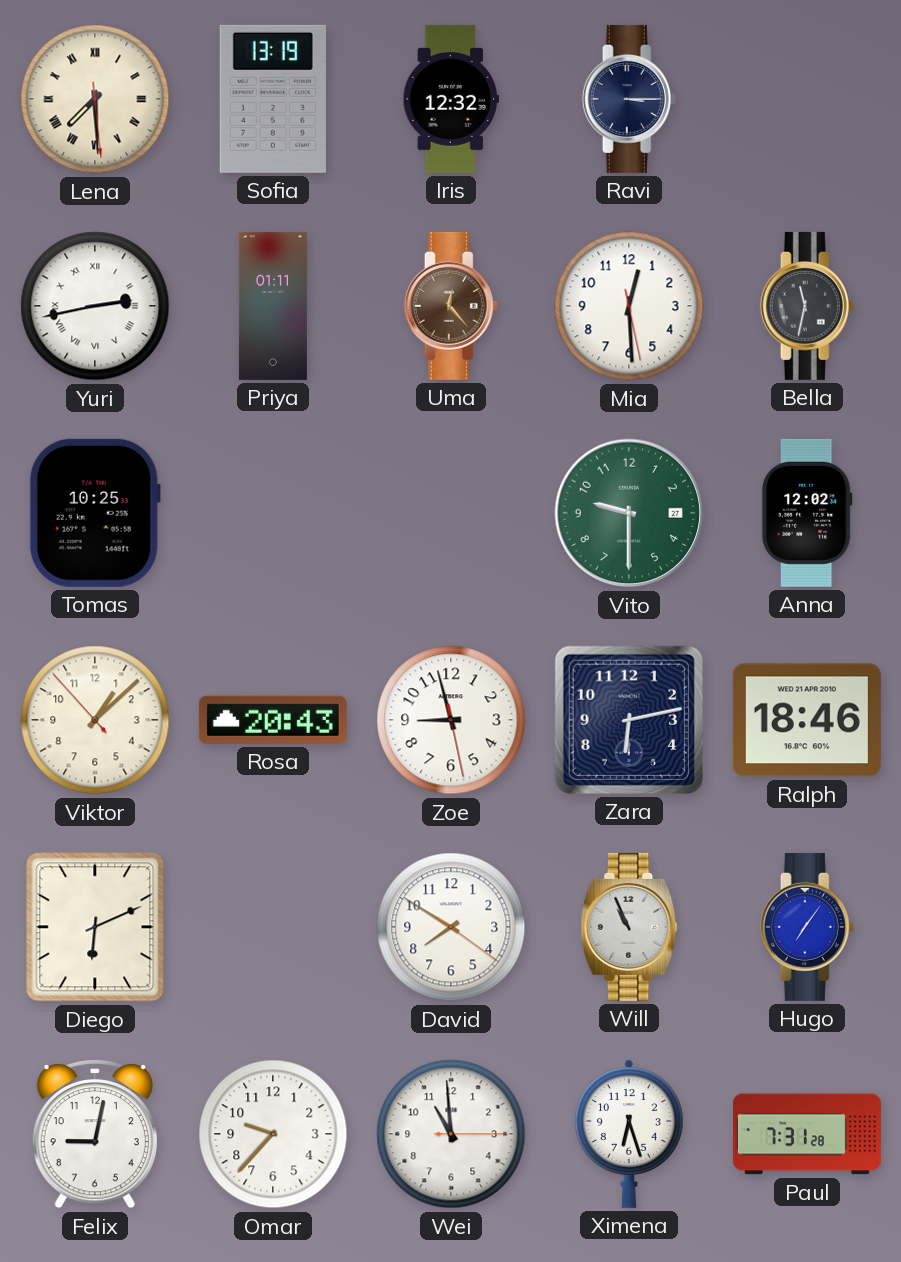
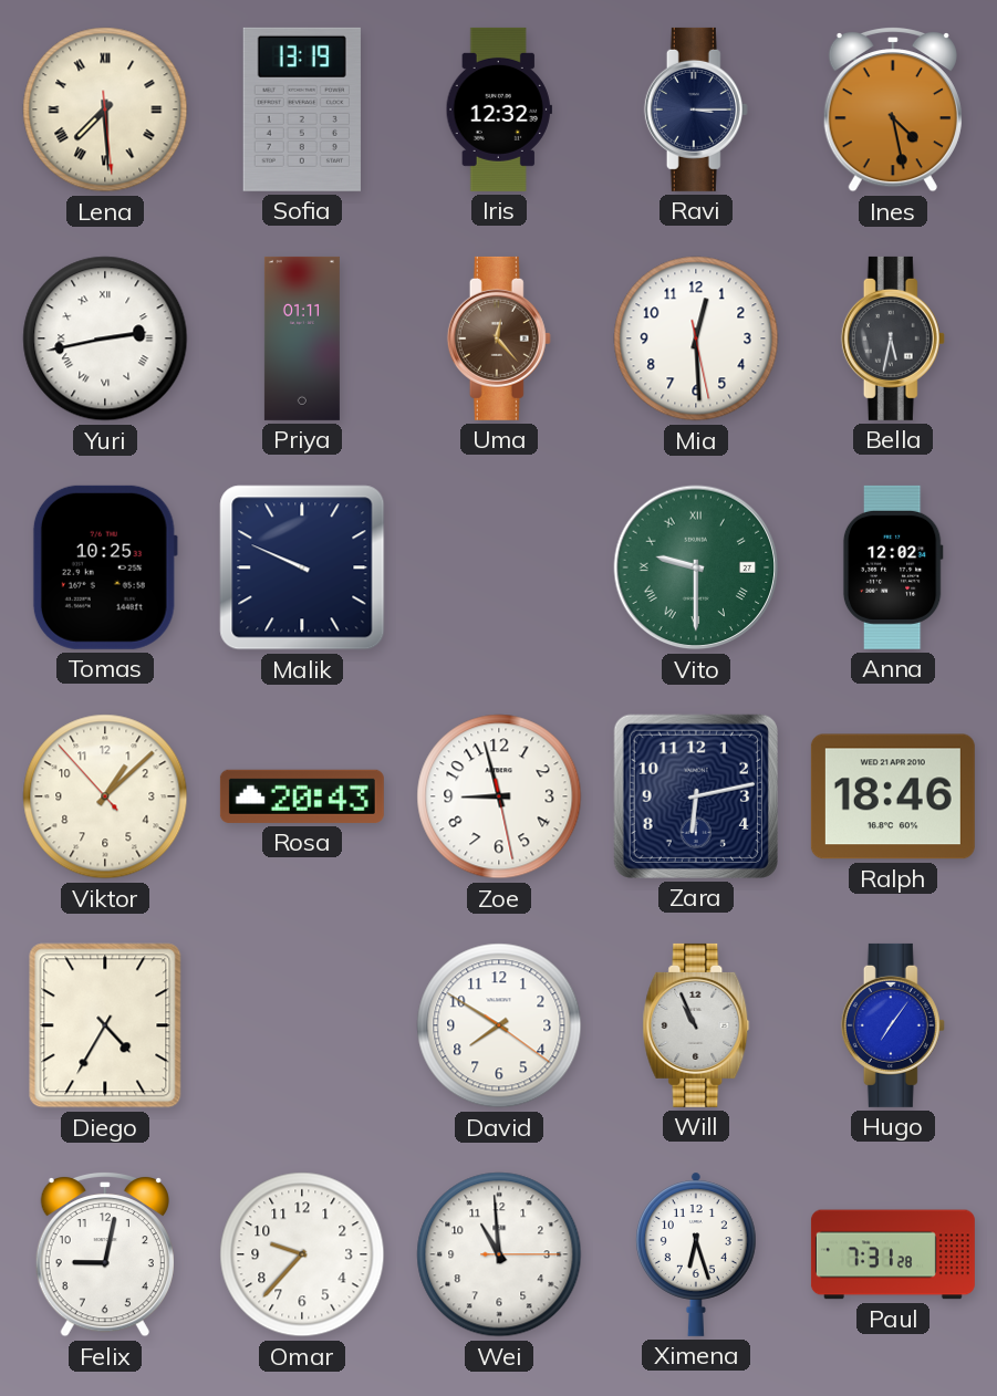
Ines: none -> 4:28 (893, 110)
Bella: 11:32 -> 5:32 (893, 338)
Malik: none -> 9:49 (302, 567)
Vito numerals: Arabic -> Roman (696, 567)
Diego: 6:11 -> 4:35 (105, 1025)
